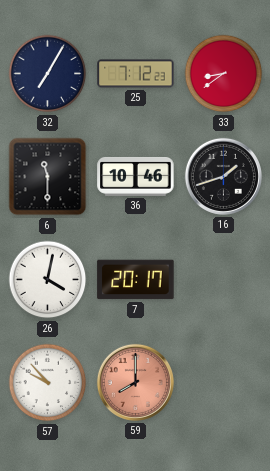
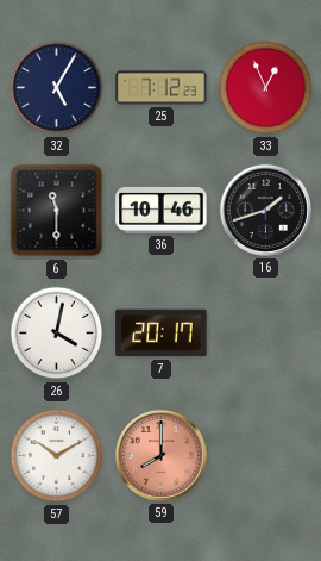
32: 7:05 -> 5:05 (57, 88)
33: 8:39 -> 12:56 (266, 88)
57: 9:53 -> 10:10 (57, 456)
